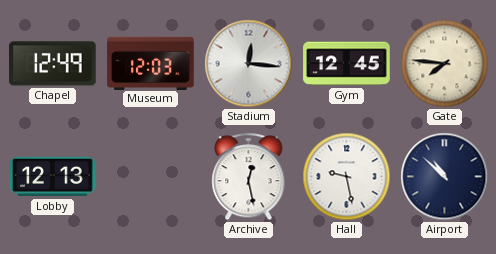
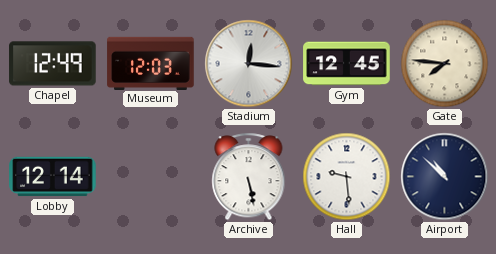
Lobby: 12:13 -> 12:14 (53, 177)
Archive: 12:28 -> 5:28 (249, 177)
Hall: 9:28 -> 9:29 (347, 177)
